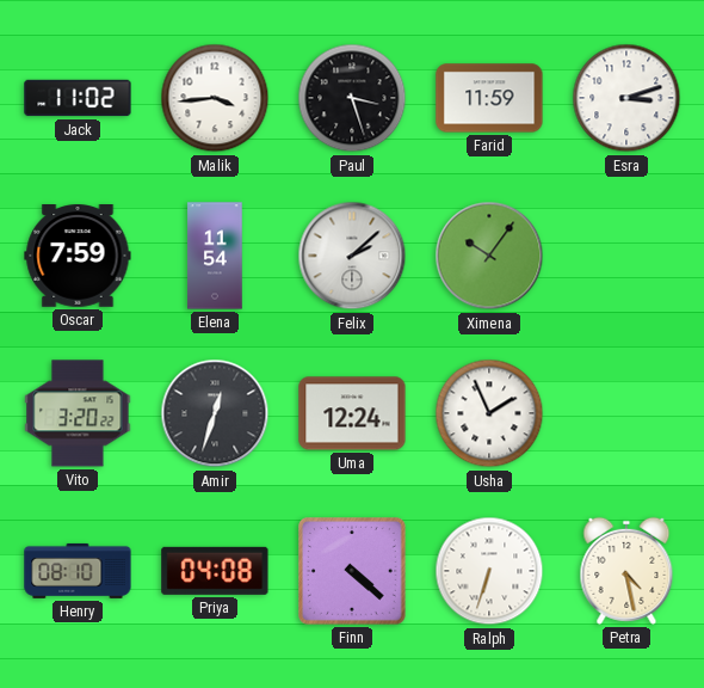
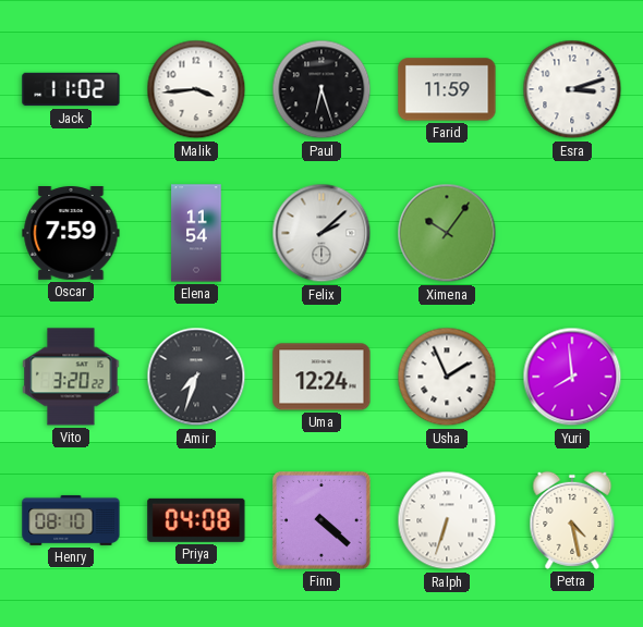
Paul: 3:27 -> 6:27 (321, 89)
Amir: 12:33 -> 7:33 (196, 377)
Yuri: none -> 7:59 (572, 377)
